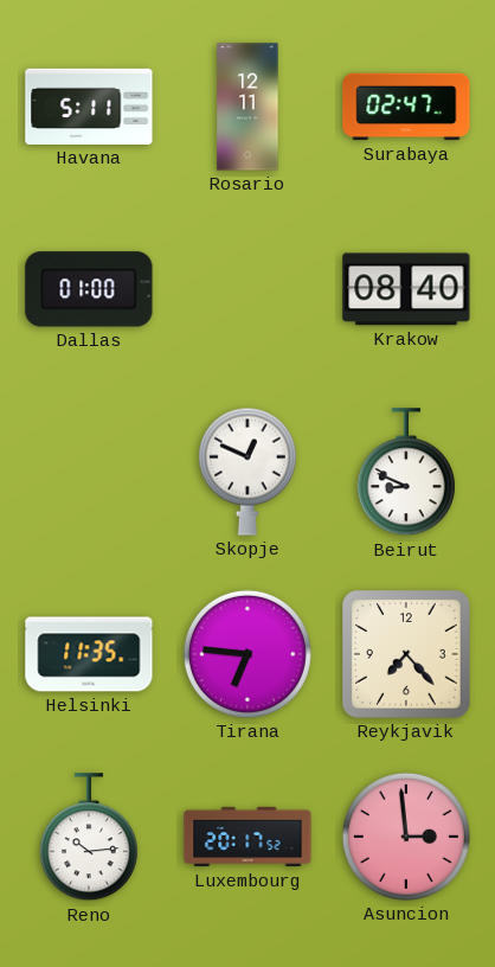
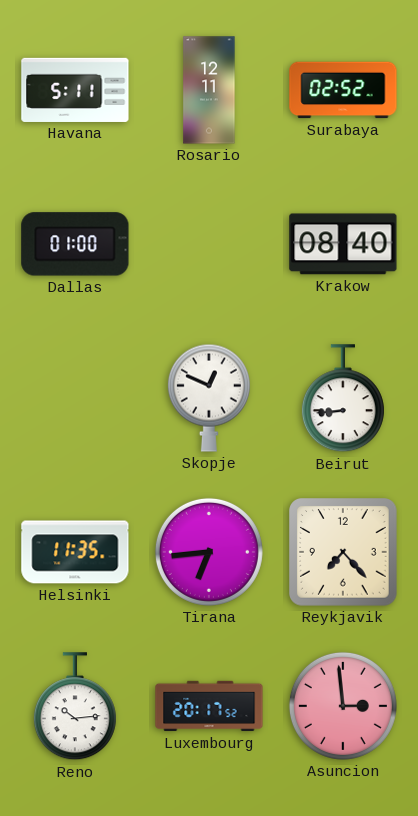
Surabaya: 02:47 -> 02:52 (343, 90)
Beirut: 8:49 -> 8:44 (343, 399)
Tirana: 6:46 -> 6:44 (209, 552)
